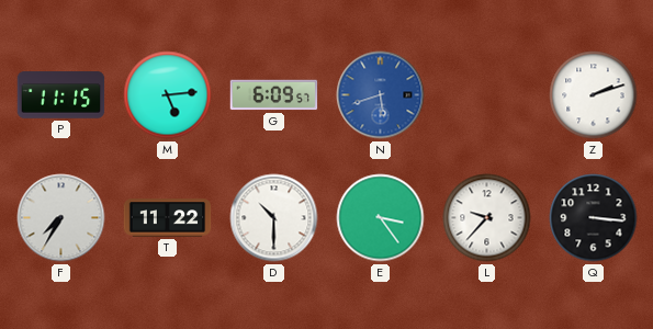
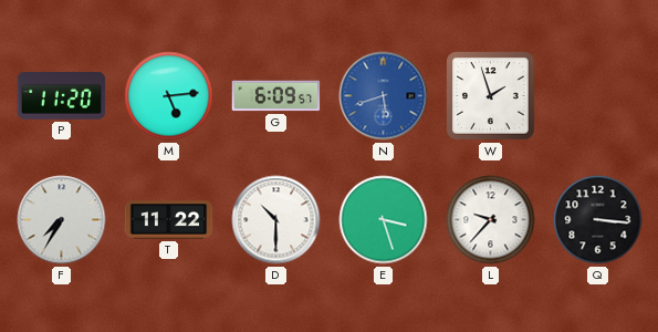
P: 11:15 -> 11:20 (62, 96)
W: none -> 1:57 (491, 96)
Z: 2:12 -> none (594, 95)
E: 3:24 -> 3:27 (384, 220)
